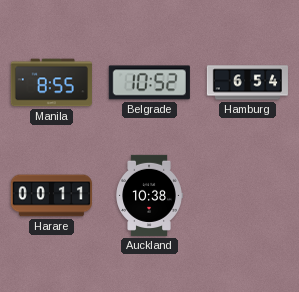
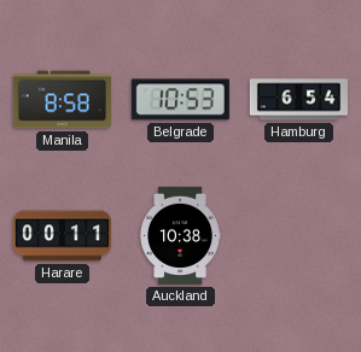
Manila: 8:55 -> 8:58 (62, 100)
Belgrade: 10:52 -> 10:53 (180, 100)
